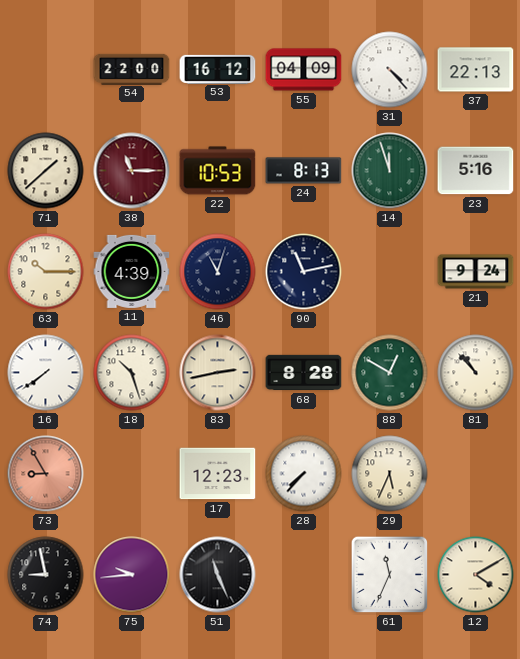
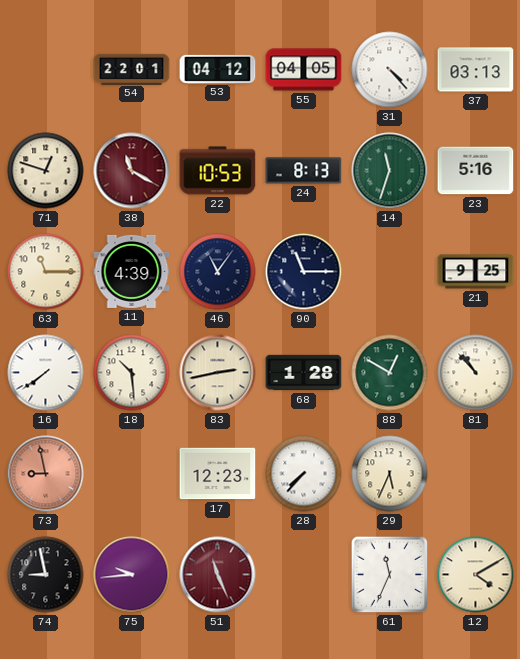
54: 22:00 -> 22:01 (132, 69)
53: 16:12 -> 04:12 (218, 69)
55: 04:09 -> 04:05 (304, 70)
37: 22:13 -> 03:13 (476, 70)
71: 1:38 -> 12:48 (46, 171)
38: 11:15 -> 11:20 (132, 171)
14: 11:57 -> 11:33 (390, 171)
63: 10:15 -> 11:15 (46, 272)
46: 11:03 -> 11:06 (218, 272)
90: 11:13 -> 11:15 (304, 272)
21: 9:24 -> 9:25 (476, 272)
18: 10:27 -> 10:29 (132, 373)
68: 8:28 -> 1:28 (304, 373)
73: 8:55 -> 8:58 (46, 474)
51 dial: black -> burgundy (218, 575)
